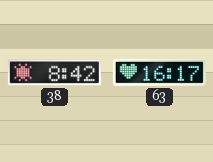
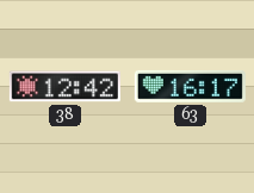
38: 8:42 -> 12:42 (64, 87)
